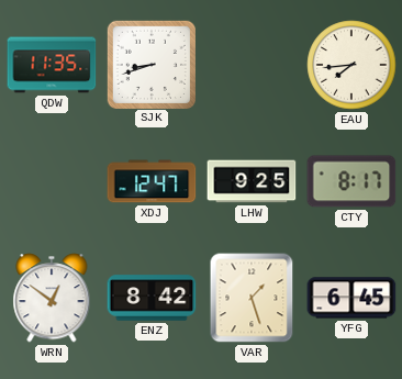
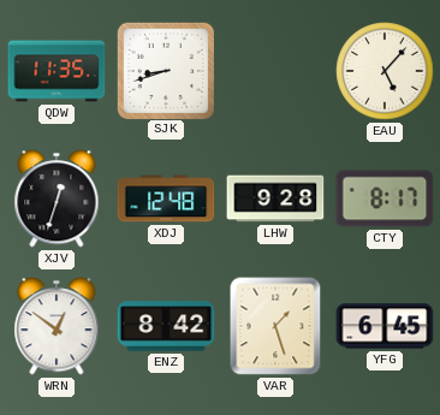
EAU: 7:44 -> 5:07 (385, 71)
XJV: none -> 12:33 (57, 198)
XDJ: 12:47 -> 12:48 (166, 198)
LHW: 9:25 -> 9:28 (275, 198)
